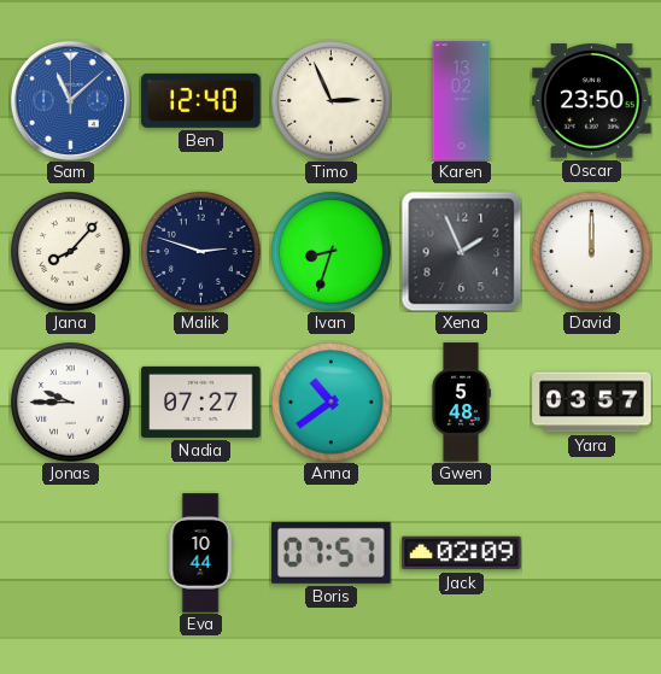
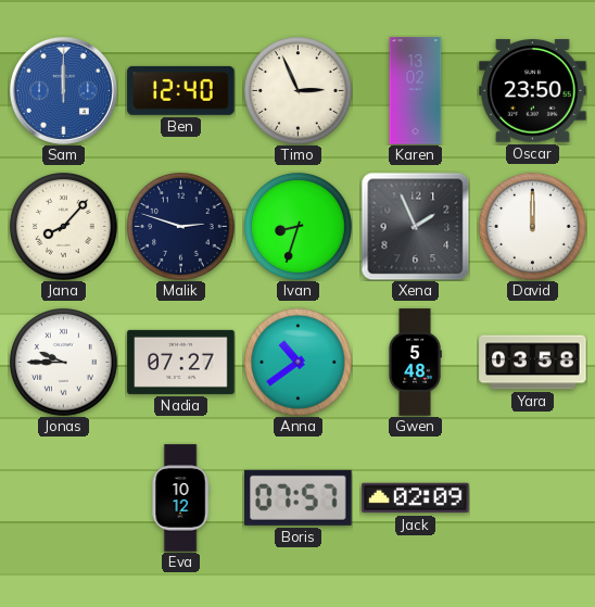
Sam: 11:08 -> 12:00 (63, 90)
Yara: 03:57 -> 03:58 (533, 363)
Eva: 10:44 -> 10:12 (180, 498)
